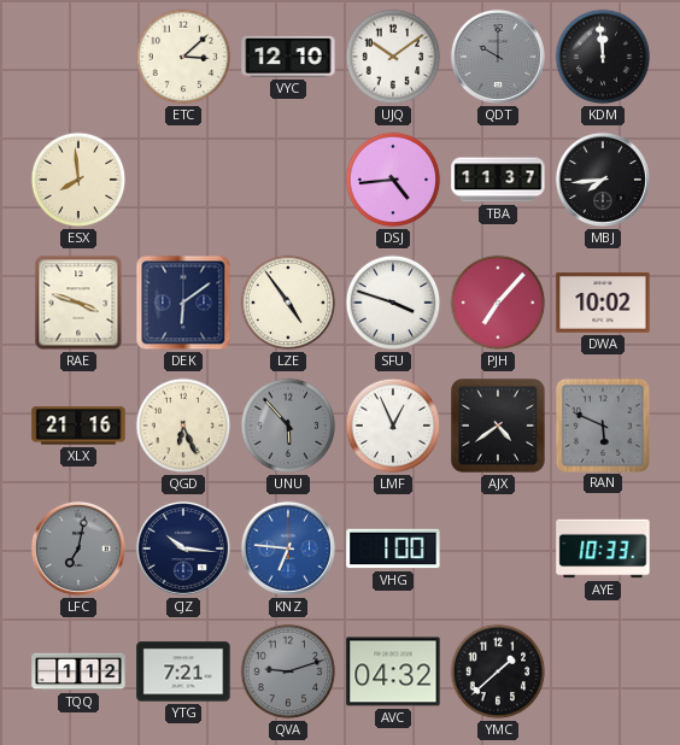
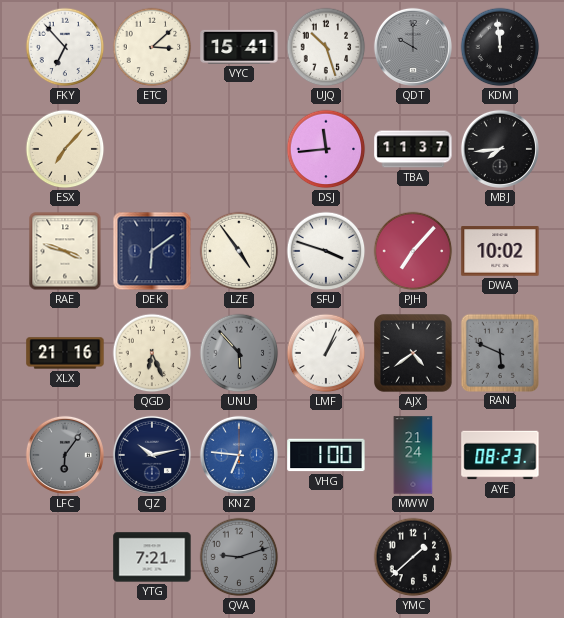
FKY: none -> 6:53 (65, 47)
VYC: 12:10 -> 15:41 (239, 47)
UJQ: 10:09 -> 10:27 (326, 47)
ESX: 7:59 -> 7:07 (65, 149)
DSJ: 4:44 -> 11:44 (326, 149)
LMF: 12:56 -> 1:04 (326, 353)
LFC: 7:02 -> 6:06 (65, 455)
CJZ: 10:16 -> 10:13 (152, 455)
MWW: none -> 21:24 (413, 455)
AYE: 10:33 -> 08:23 (500, 455)
TQQ: 1:12 -> none (78, 671)
AVC: 04:32 -> none (393, 671)
